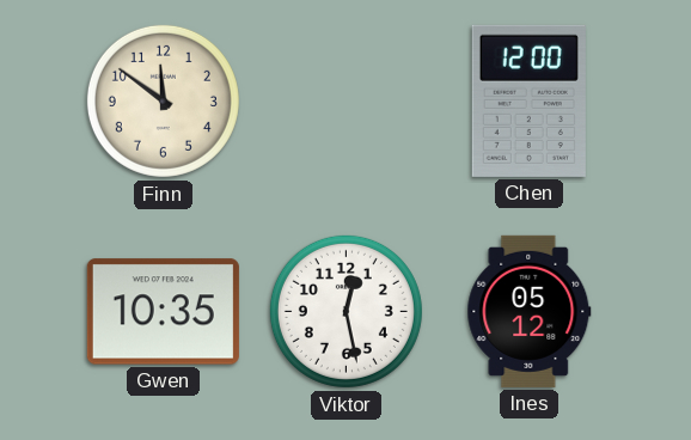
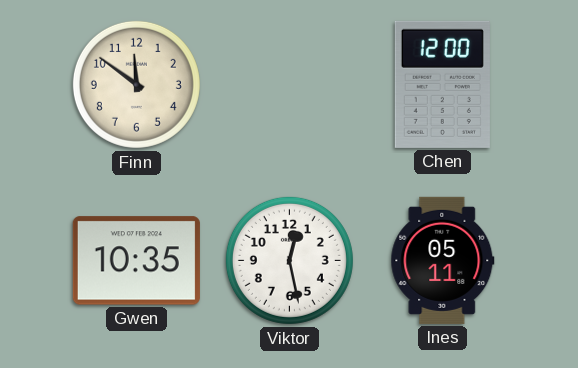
Ines: 05:12 -> 05:11 (443, 260)
